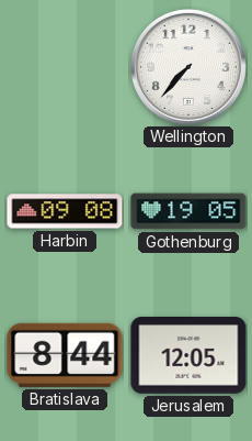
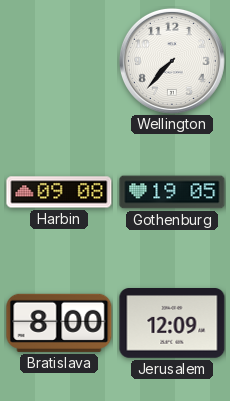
Bratislava: 8:44 -> 8:00 (59, 323)
Jerusalem: 12:05 -> 12:09 (172, 324)
